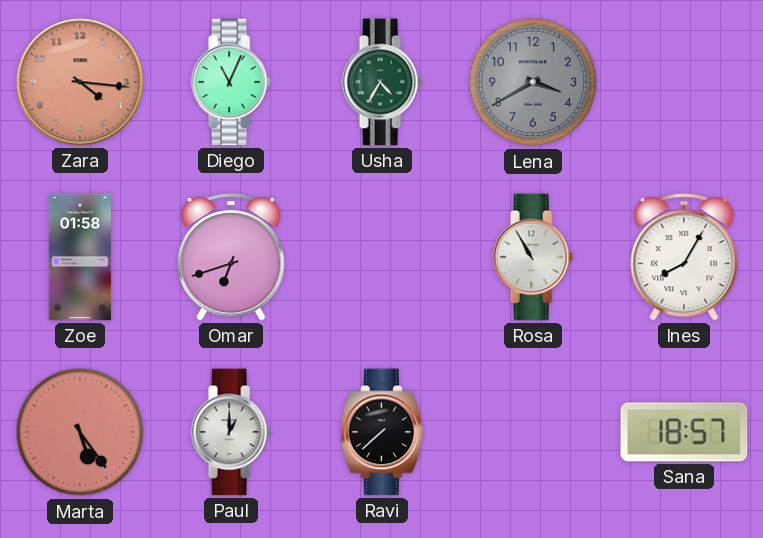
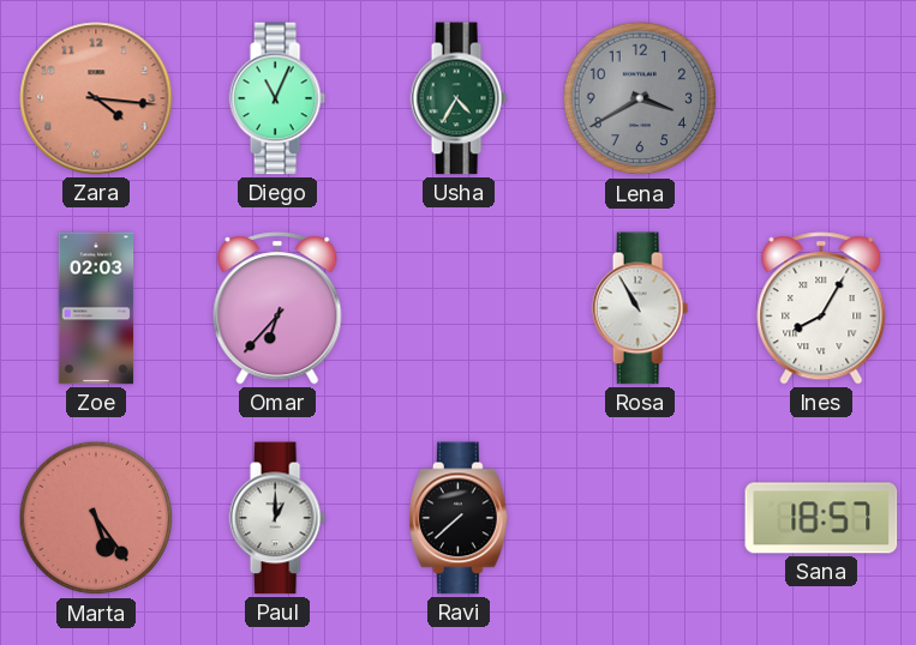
Zoe: 01:58 -> 02:03 (96, 308)
Omar: 6:42 -> 6:37 (277, 308)
